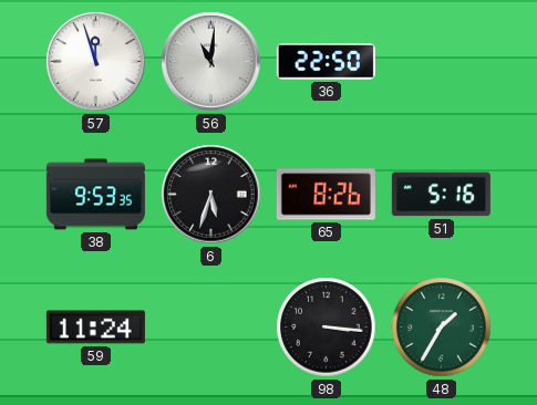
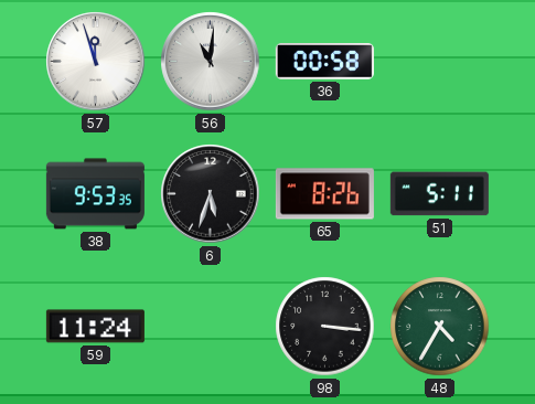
36: 22:50 -> 00:58 (324, 62)
51: 5:16 -> 5:11 (439, 194)
48: 1:35 -> 4:35 (440, 327)
